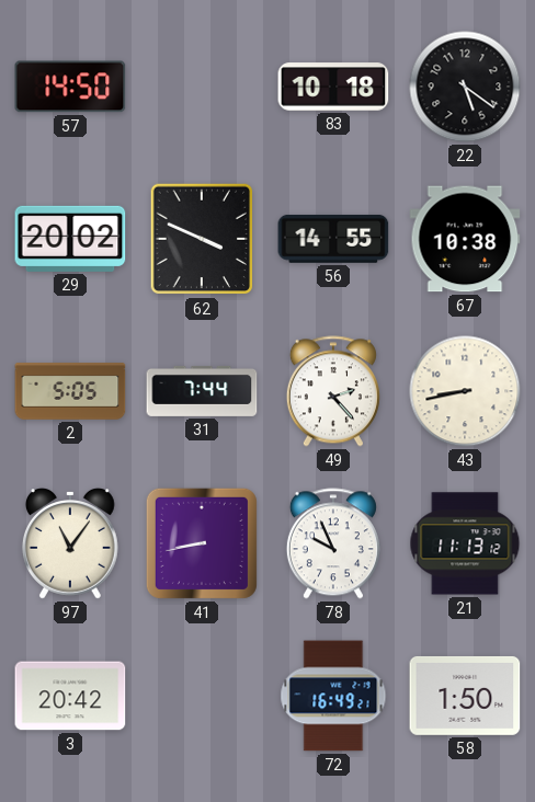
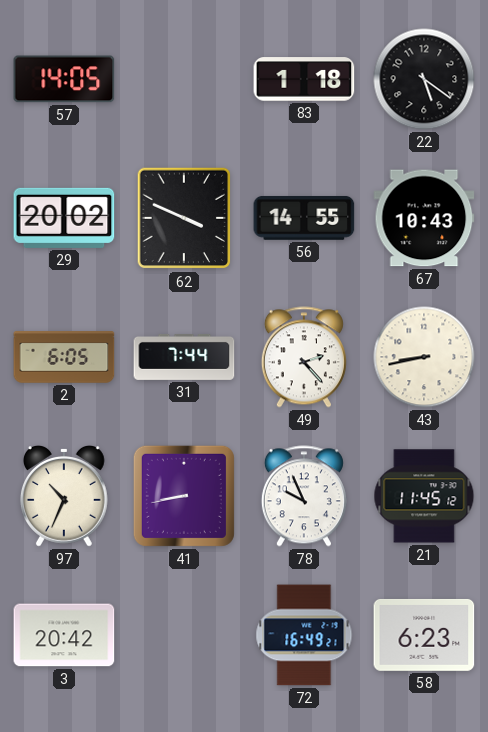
57: 14:50 -> 14:05 (64, 79)
83: 10:18 -> 1:18 (304, 79)
67: 10:38 -> 10:43 (424, 218)
2: 5:05 -> 6:05 (64, 357)
97: 11:06 -> 10:34 (64, 497)
21: 11:13 -> 11:45 (424, 496)
58: 1:50 -> 6:23 (424, 635)
